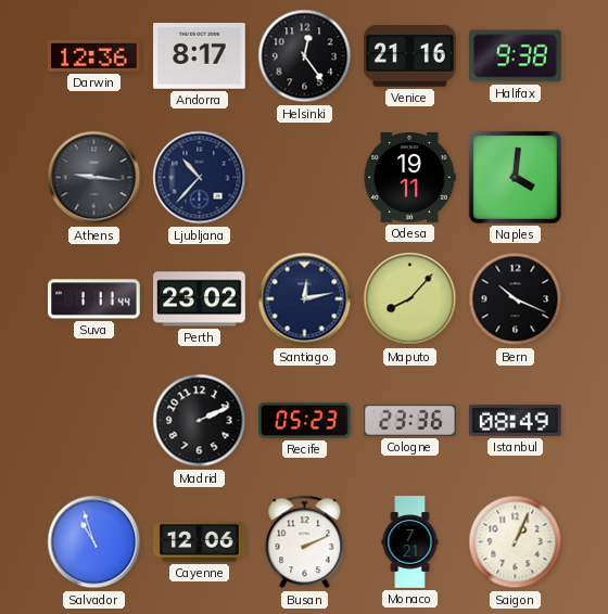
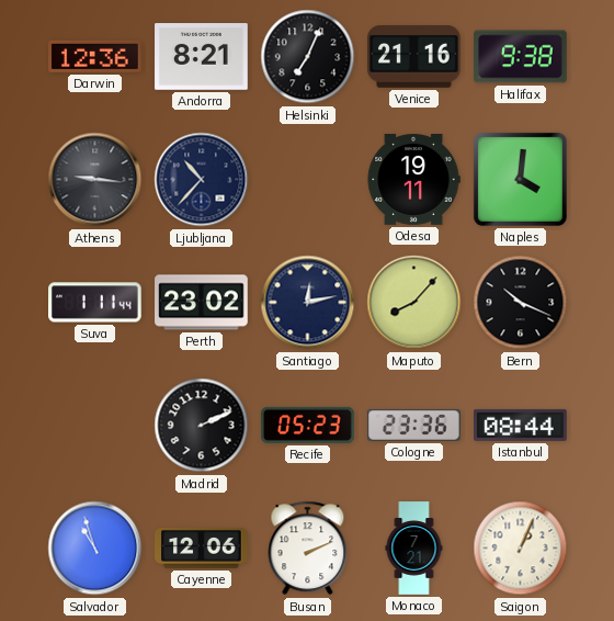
Andorra: 8:17 -> 8:21 (202, 57)
Helsinki: 12:24 -> 7:04 (308, 57)
Istanbul: 08:49 -> 08:44 (521, 425)
